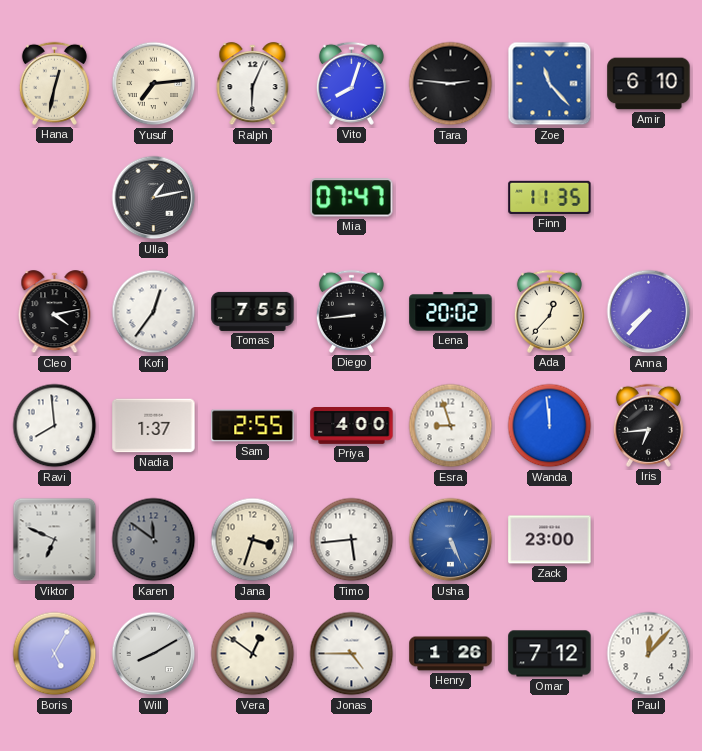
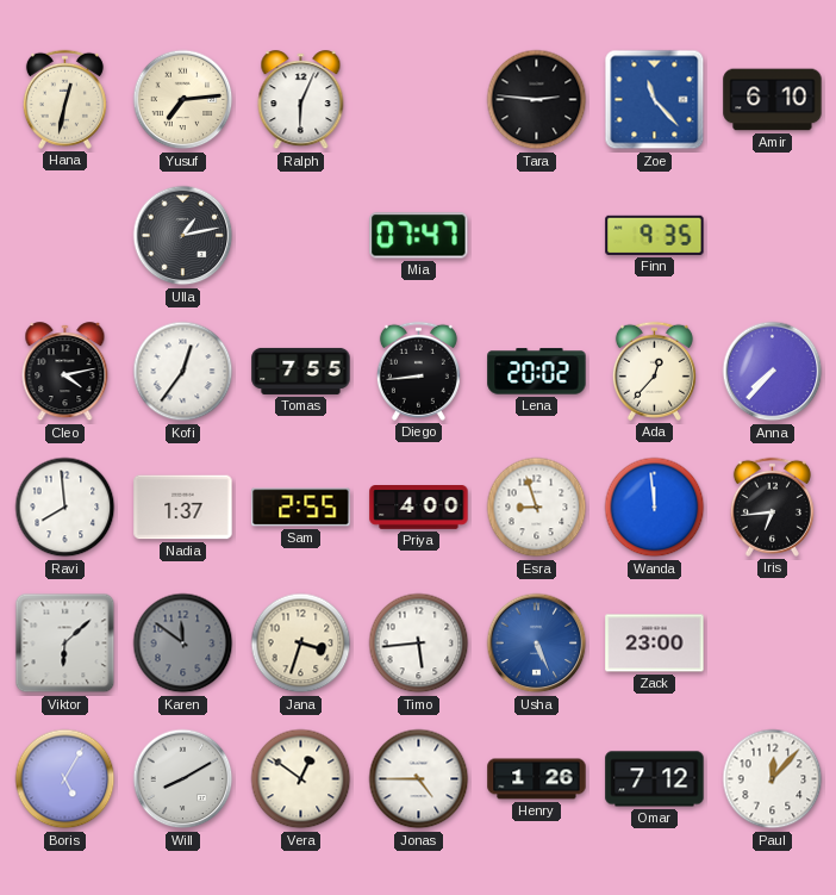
Vito: 8:03 -> none (351, 83)
Finn: 11:35 -> 9:35 (655, 235)
Viktor: 6:49 -> 6:08 (65, 644)
